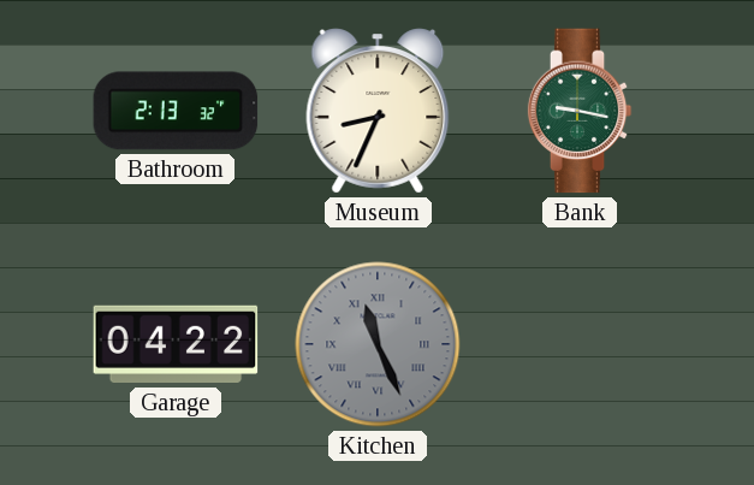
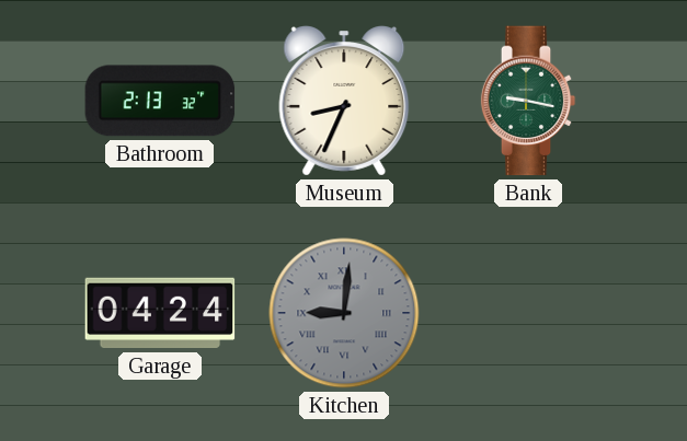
Garage: 04:22 -> 04:24 (160, 313)
Kitchen: 11:26 -> 9:01 (344, 313)
